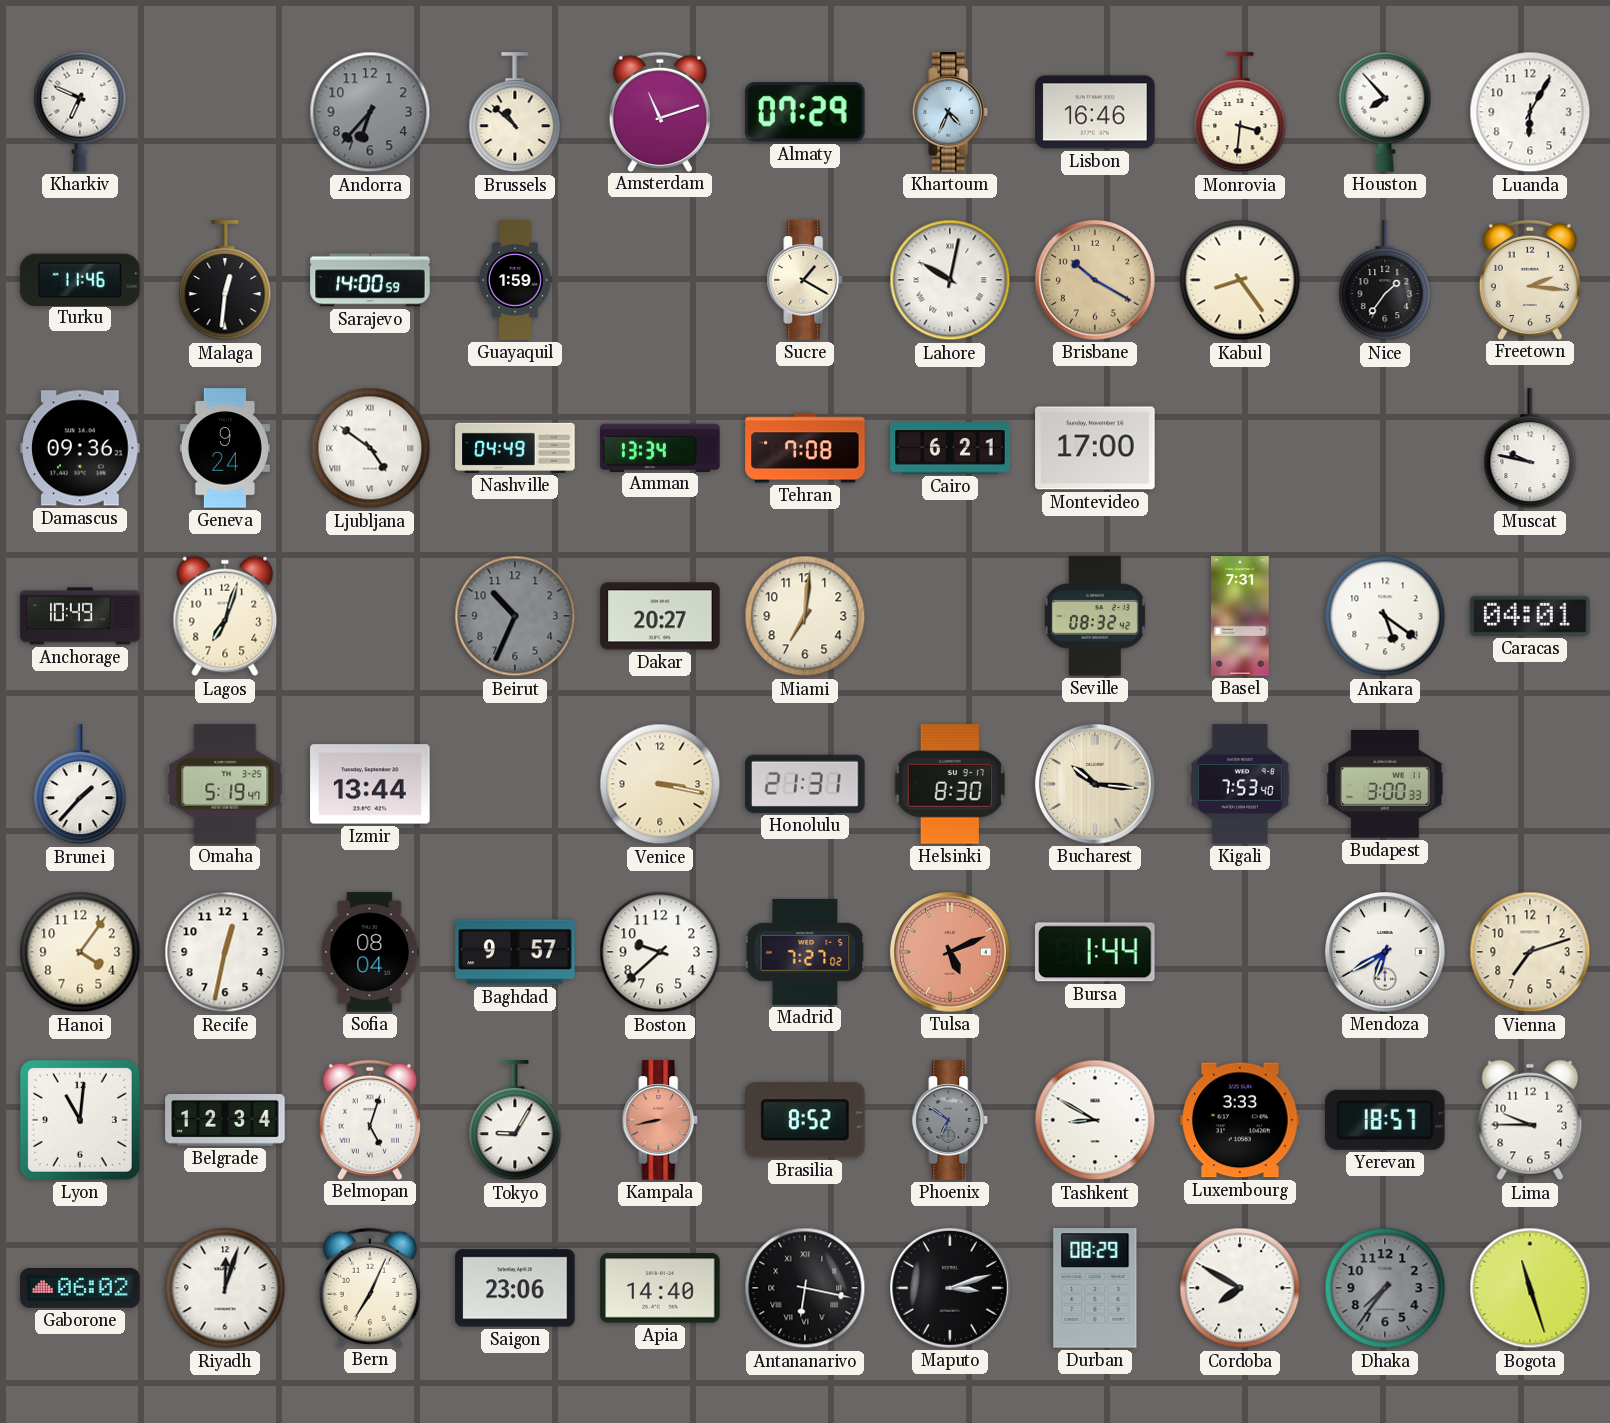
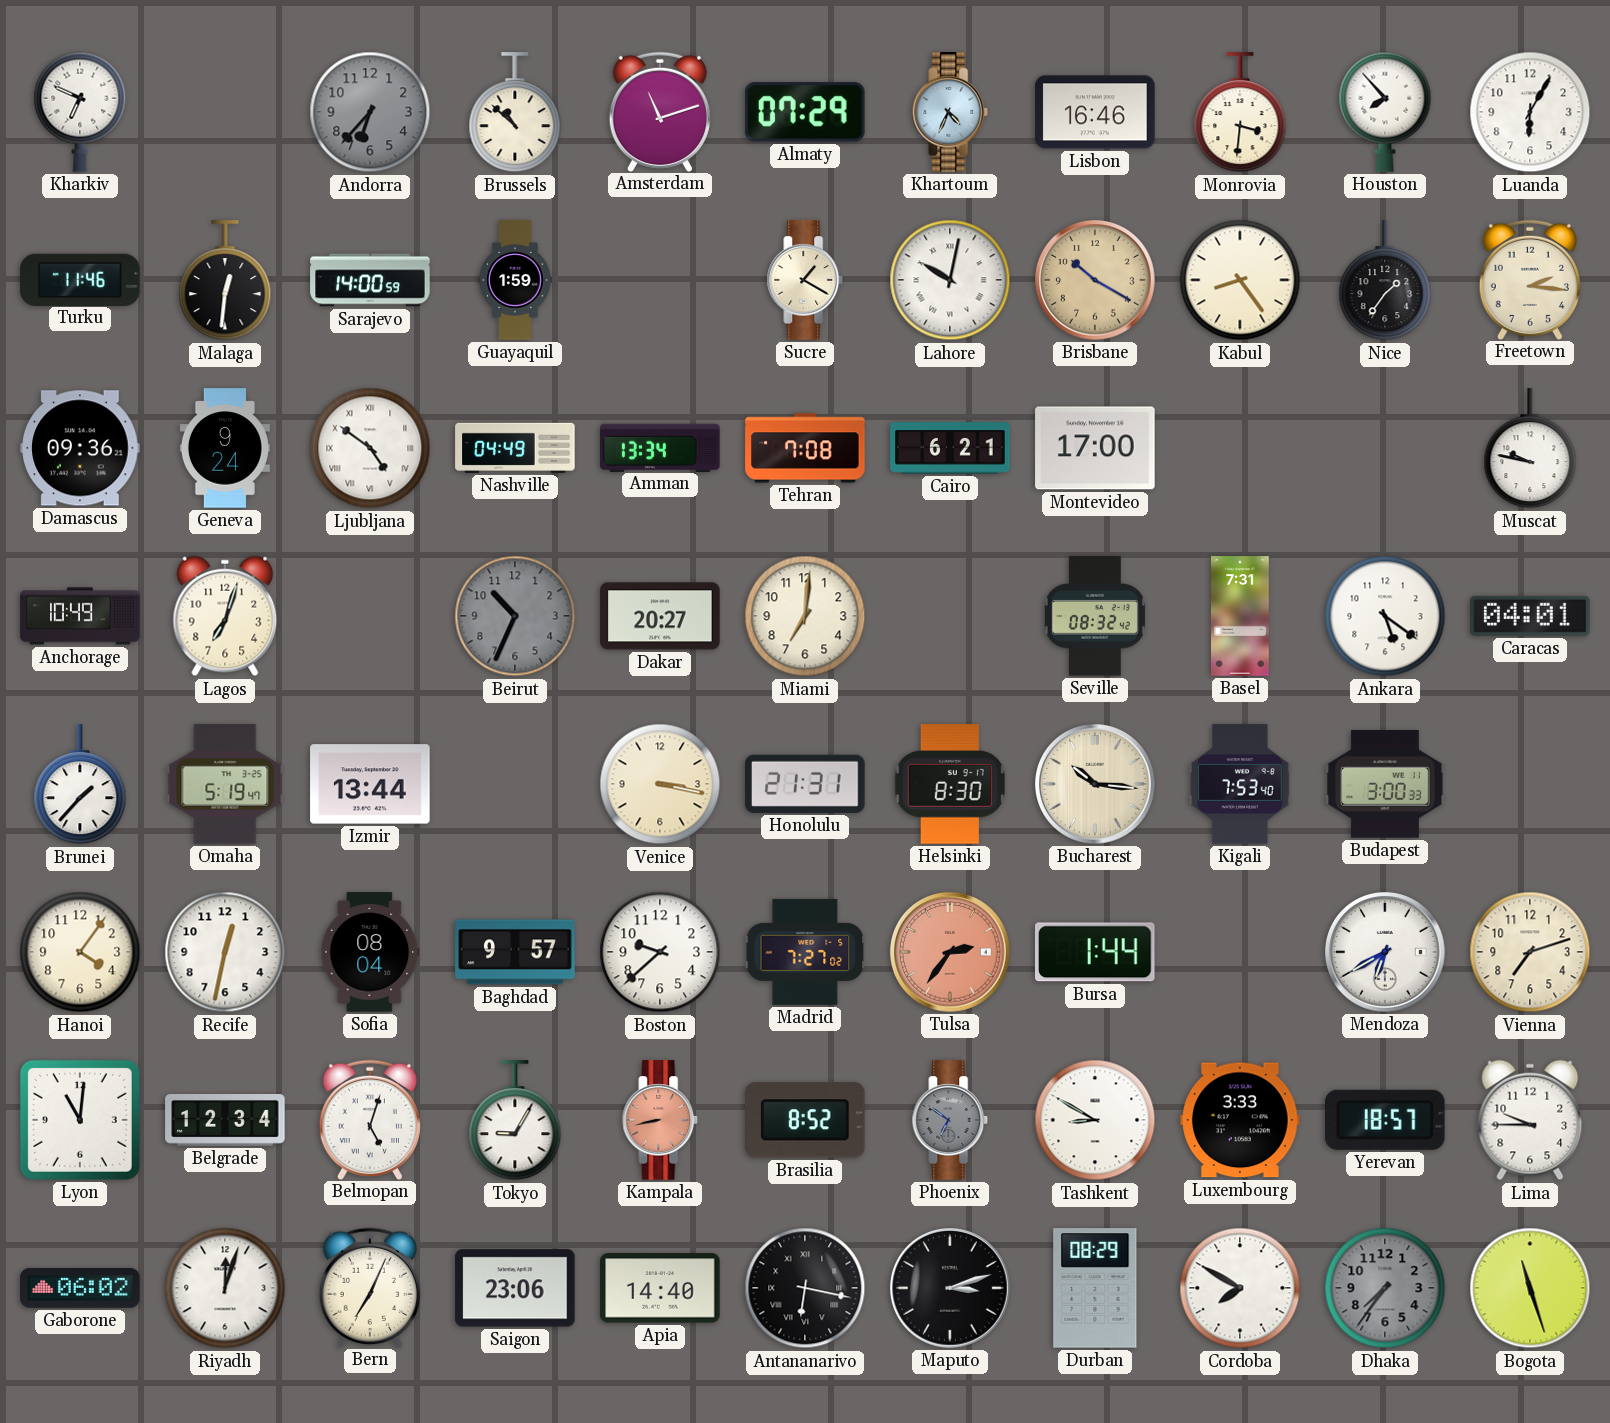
Tulsa: 5:11 -> 2:36 (951, 953)
